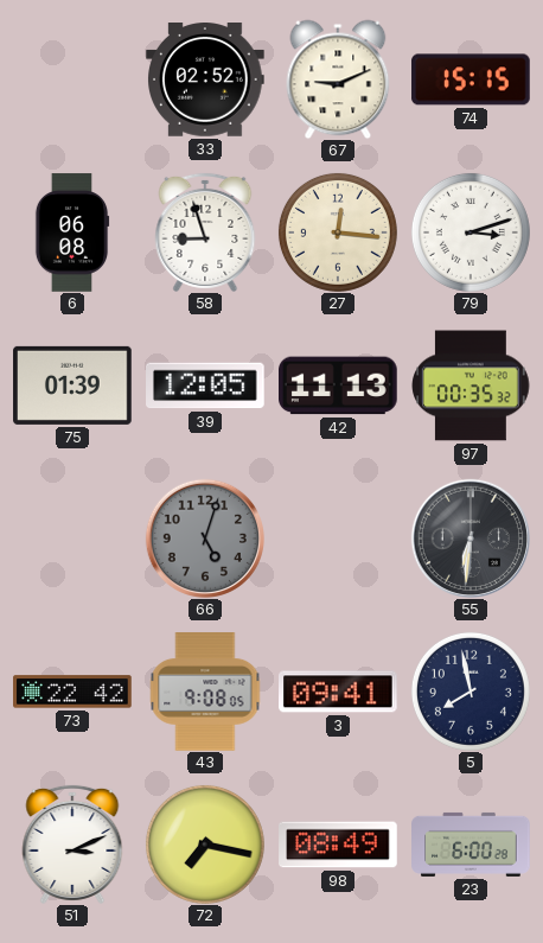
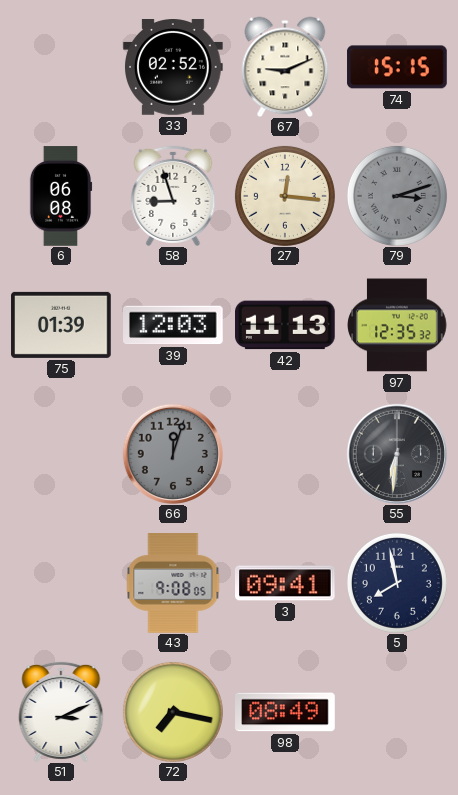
79 dial: white -> grey (397, 196)
39: 12:05 -> 12:03 (174, 325)
97: 00:35 -> 12:35 (397, 325)
66: 5:03 -> 12:03 (173, 454)
73: 22:42 -> none (72, 692)
23: 6:00 -> none (471, 845)
